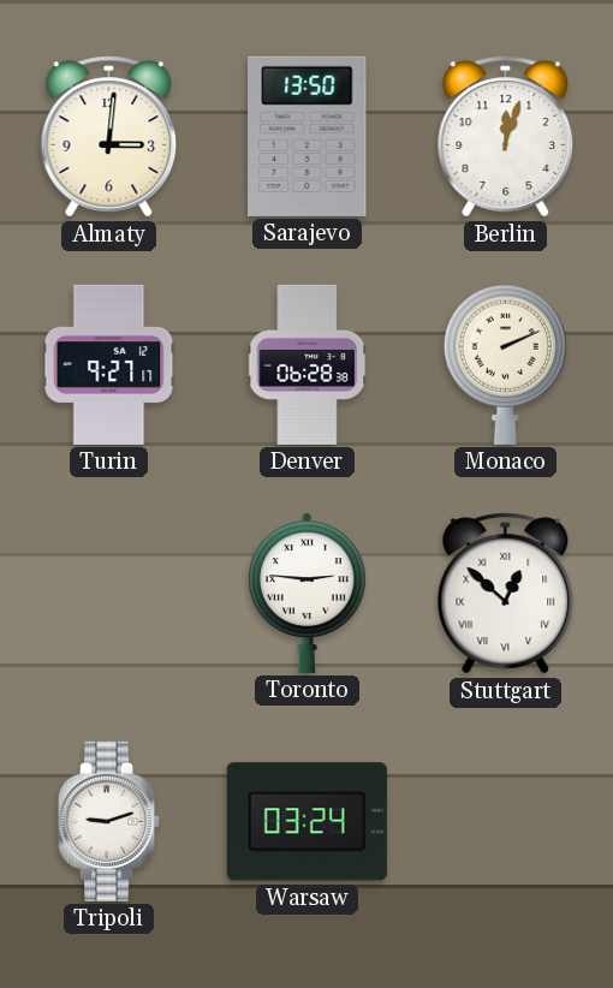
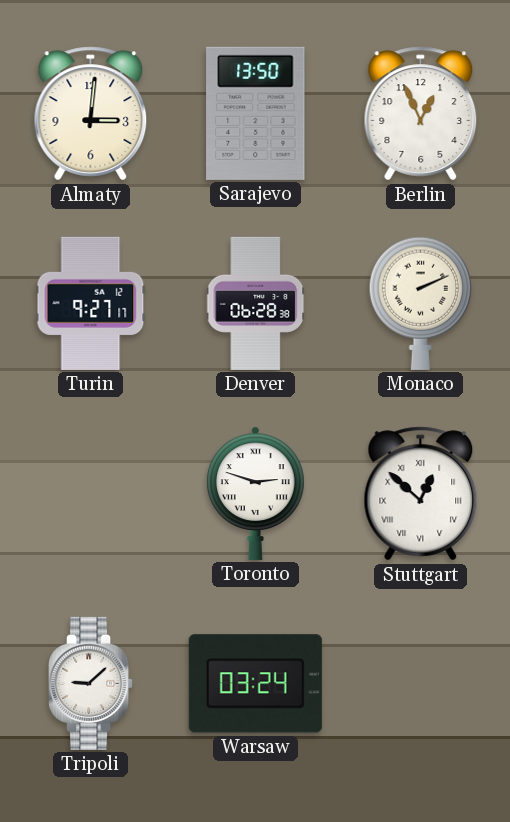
Berlin: 12:03 -> 12:56 (421, 114)
Toronto: 2:46 -> 2:48 (256, 493)
Tripoli: 9:12 -> 9:08 (91, 683)
